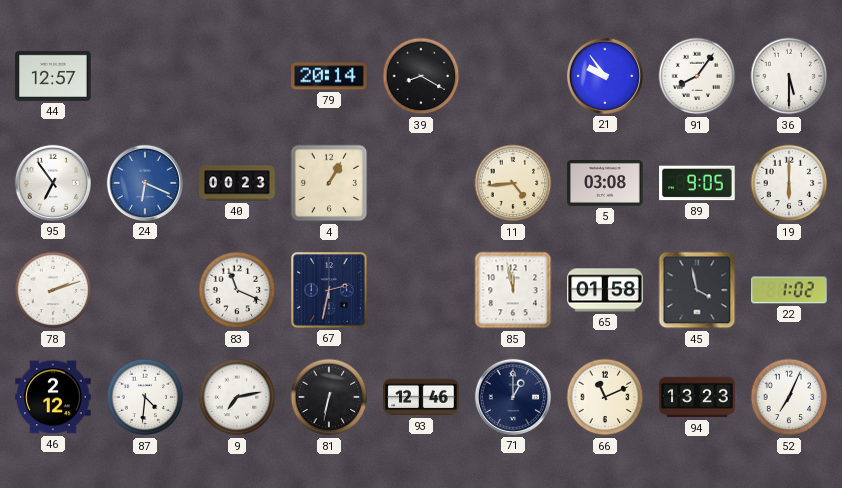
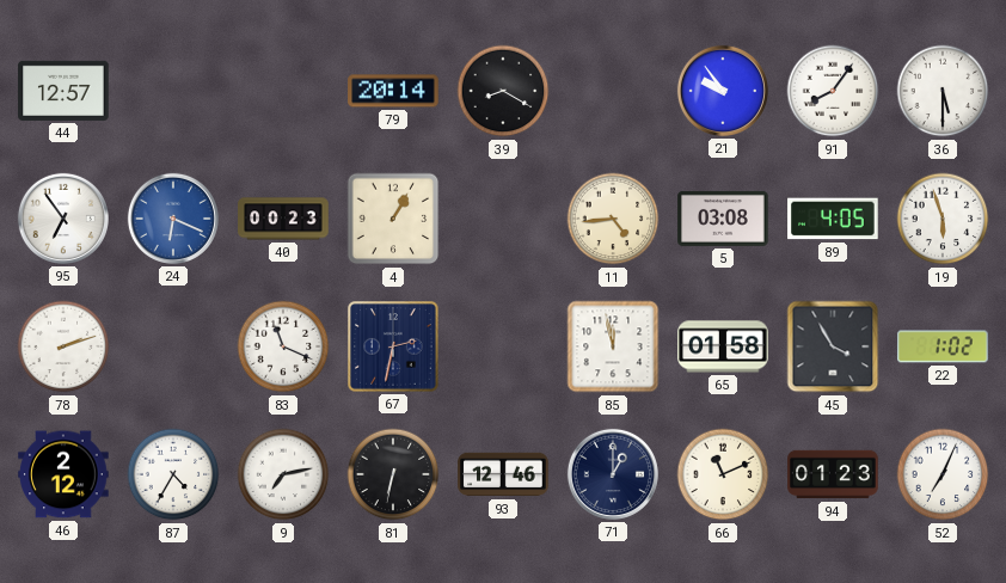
89: 9:05 -> 4:05 (833, 219)
19: 6:00 -> 5:57 (943, 219)
45: 3:58 -> 3:55 (833, 346)
87: 4:31 -> 4:35 (173, 474)
94: 13:23 -> 01:23 (833, 474)
